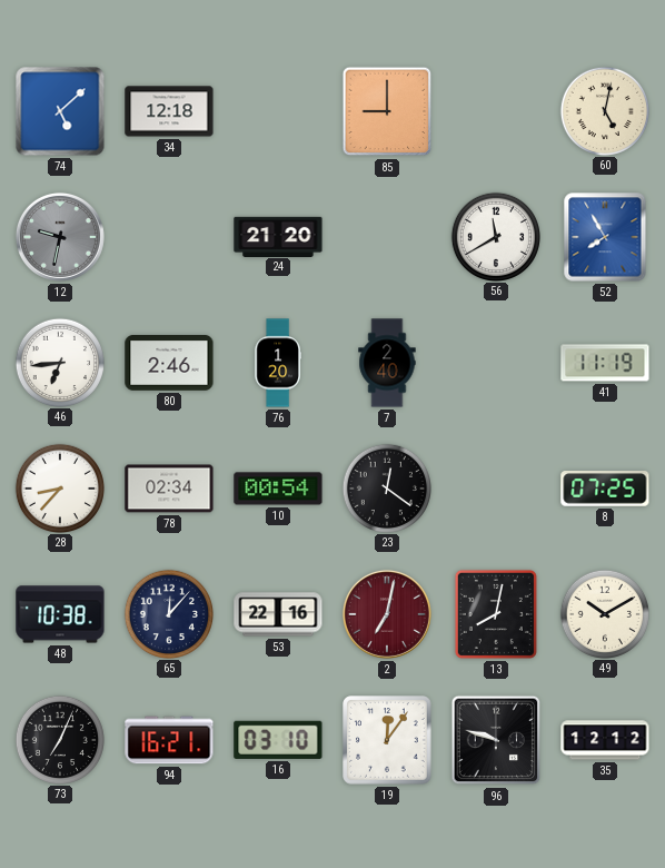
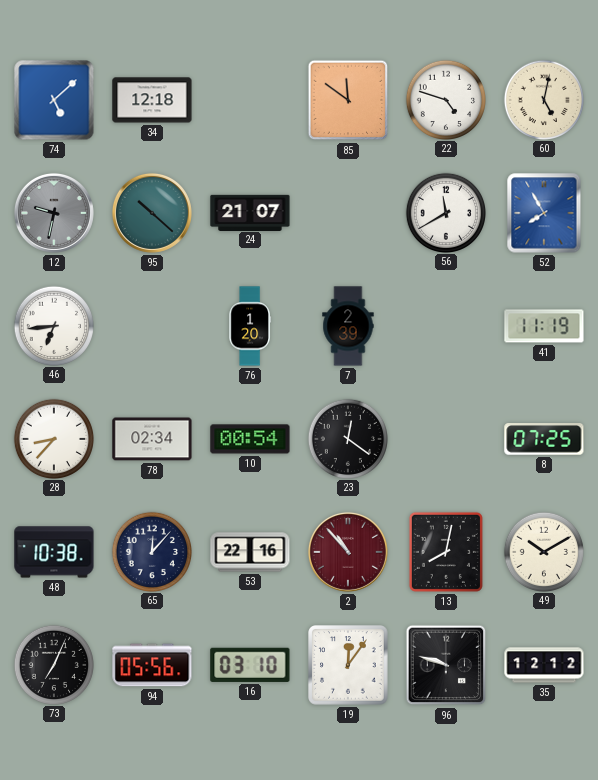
85: 9:00 -> 11:51 (348, 100)
22: none -> 4:48 (445, 99)
95: none -> 10:22 (152, 213)
24: 21:20 -> 21:07 (250, 212)
80: 2:46 -> none (169, 363)
7: 2:40 -> 2:39 (348, 326)
2: 7:02 -> 10:53 (348, 552)
94: 16:21 -> 05:56 (152, 665)
